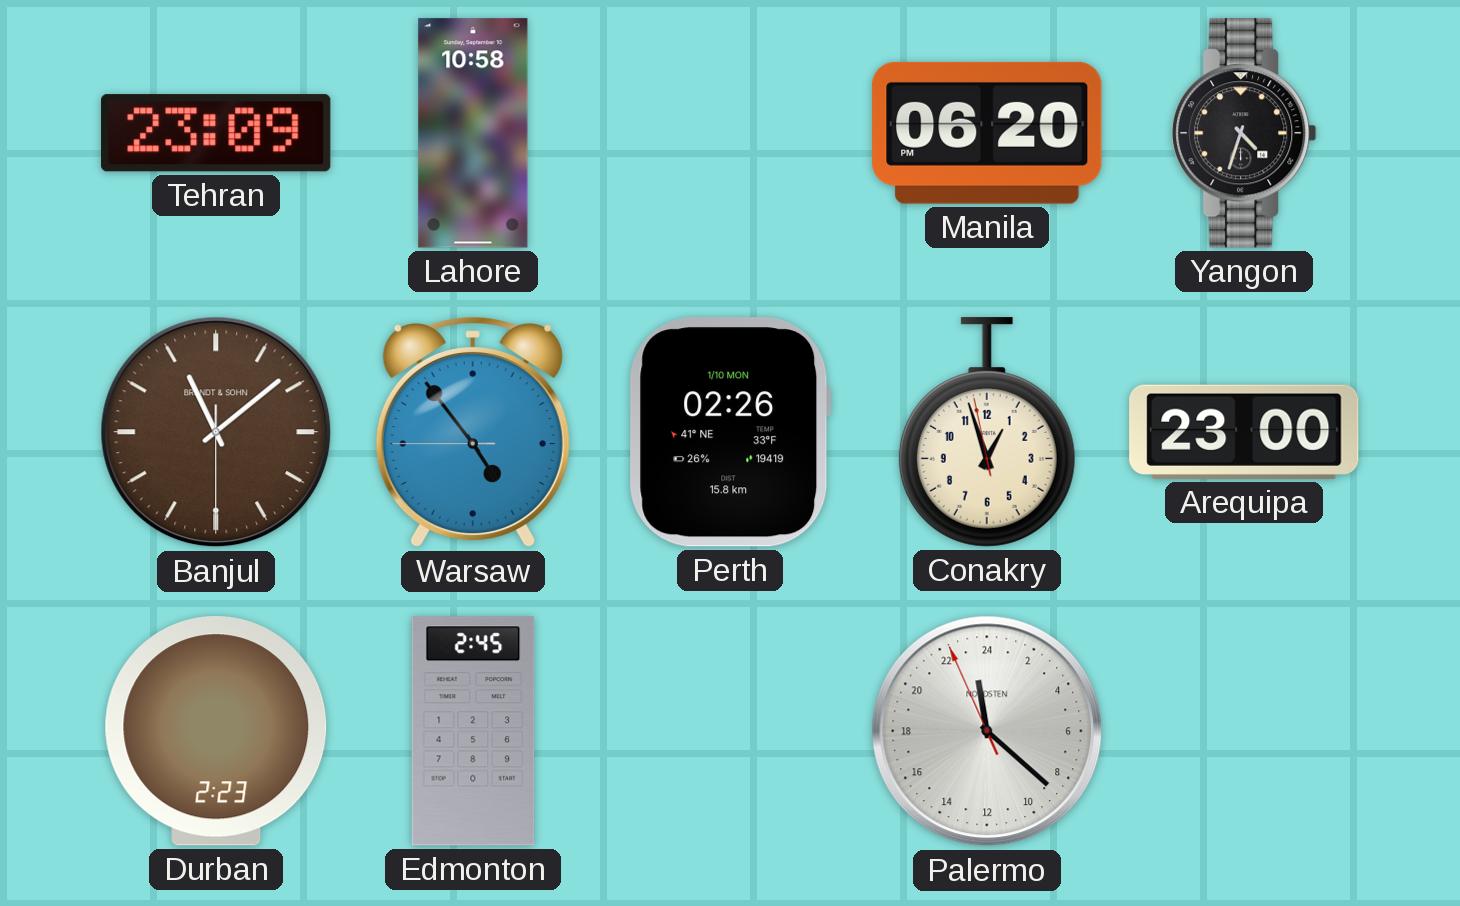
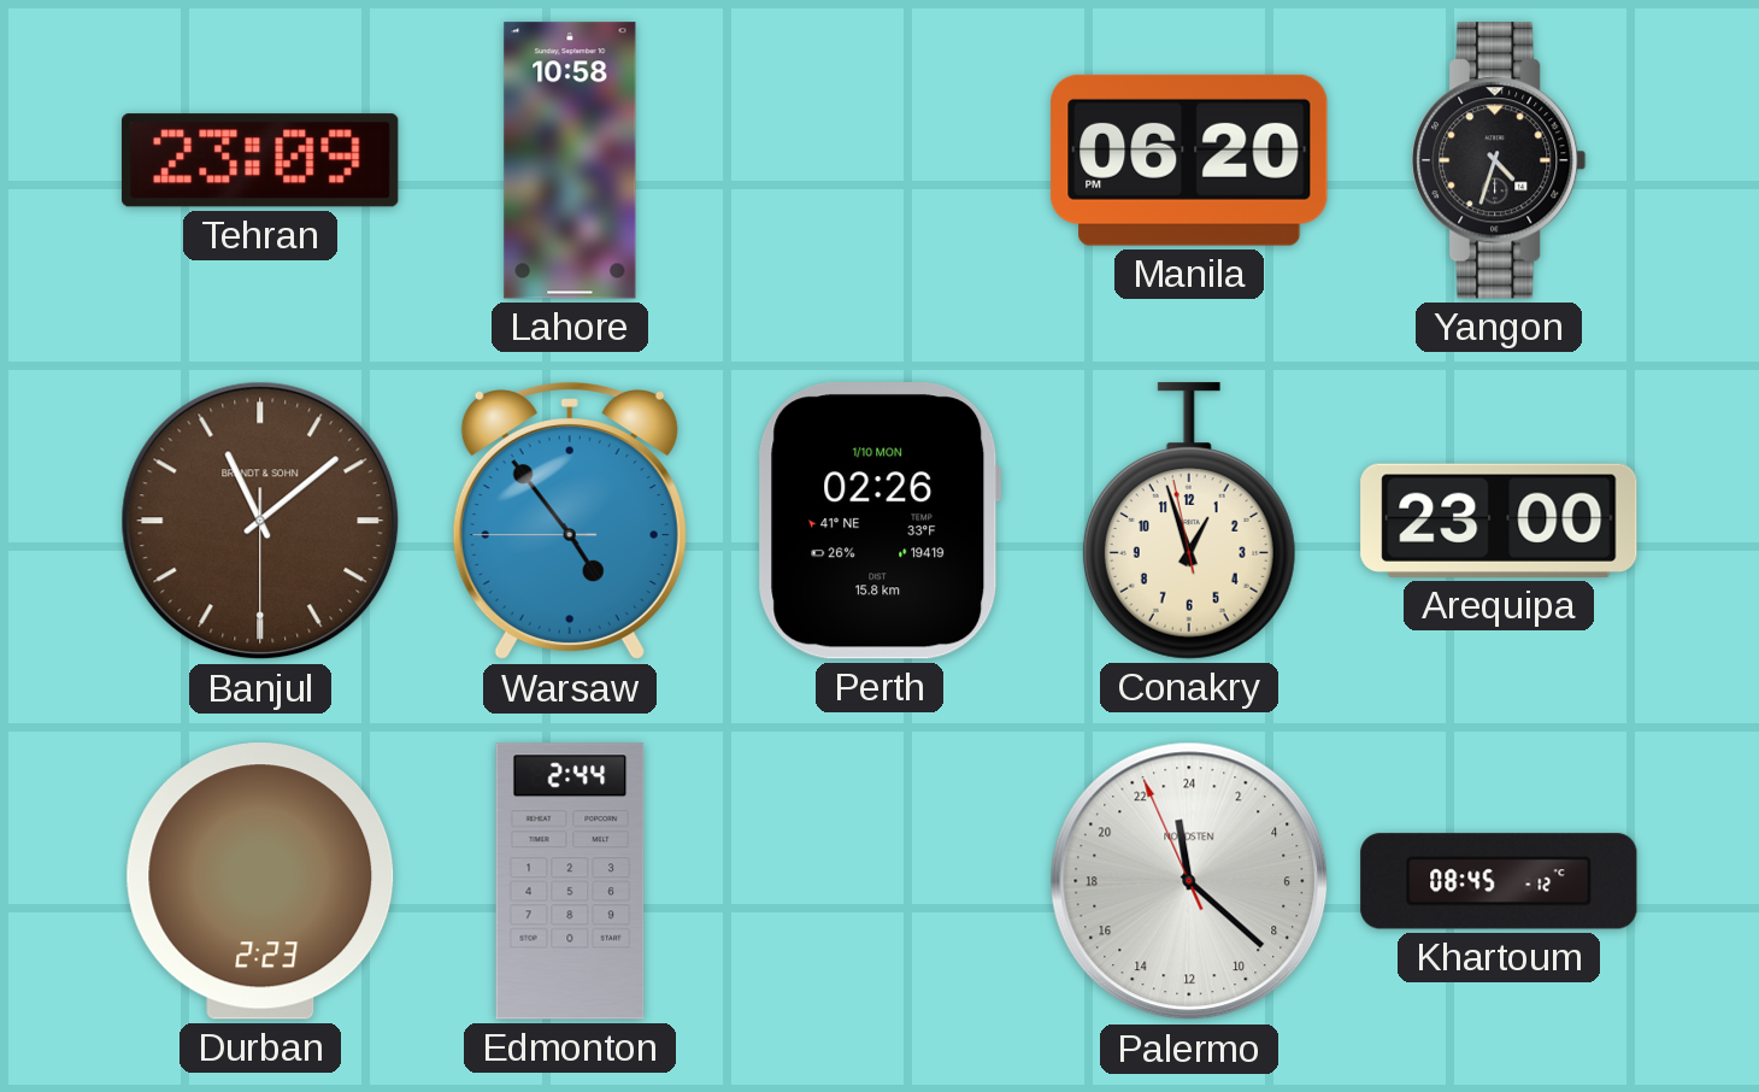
Edmonton: 2:45 -> 2:44 (570, 881)
Khartoum: none -> 08:45 (1499, 881)
